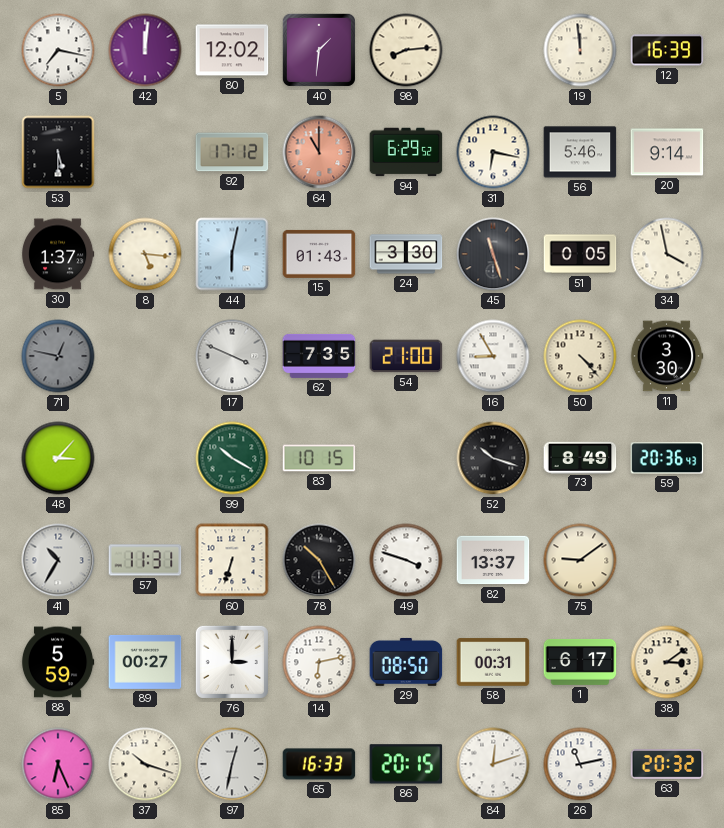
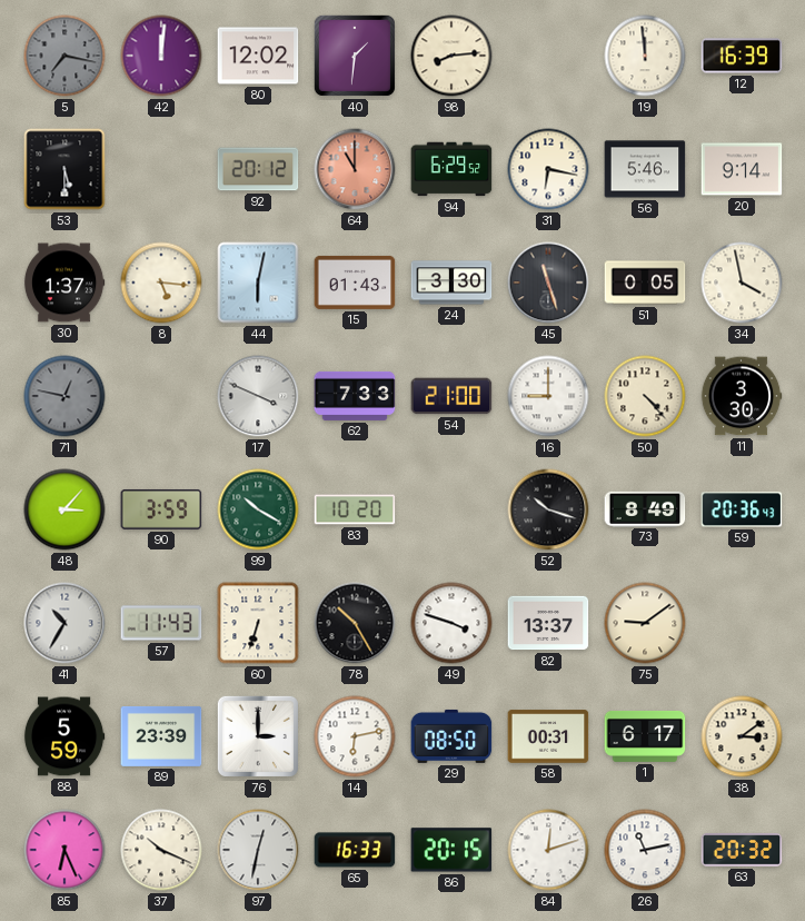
5 dial: white -> grey (64, 56)
92: 17:12 -> 20:12 (258, 169)
62: 7:35 -> 7:33 (355, 396)
16: 8:55 -> 9:00 (548, 396)
90: none -> 3:59 (161, 509)
83: 10:15 -> 10:20 (355, 509)
57: 11:31 -> 11:43 (161, 623)
89: 00:27 -> 23:39 (161, 736)
37: 10:18 -> 10:19 (161, 850)
